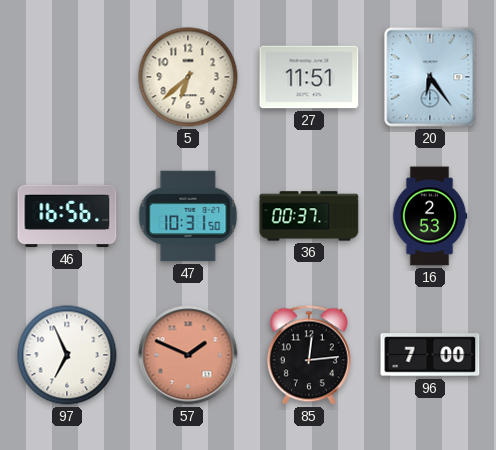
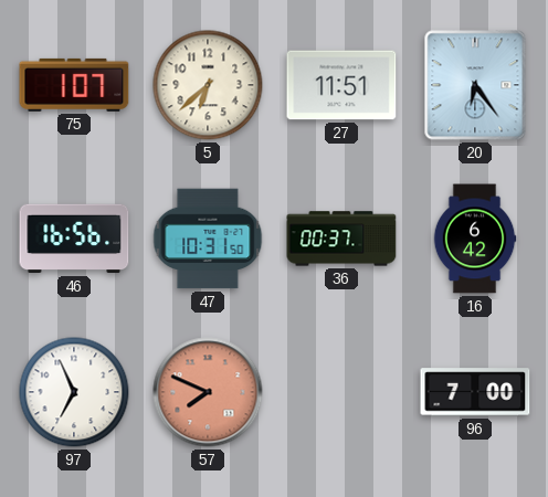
75: none -> 1:07 (74, 85)
16: 2:53 -> 6:42 (475, 239)
57: 1:49 -> 7:49 (208, 392)
85: 12:14 -> none (309, 355)
